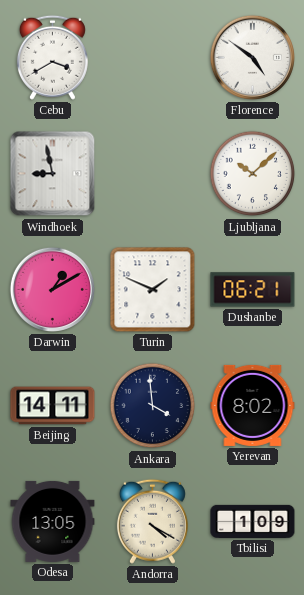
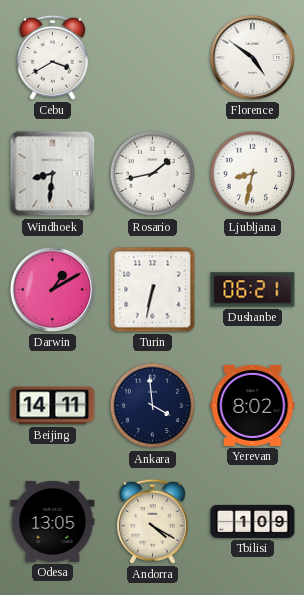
Windhoek: 8:58 -> 8:31 (53, 174)
Rosario: none -> 1:43 (153, 174)
Ljubljana: 10:08 -> 8:32 (253, 174)
Turin: 1:49 -> 6:32 (153, 290)
